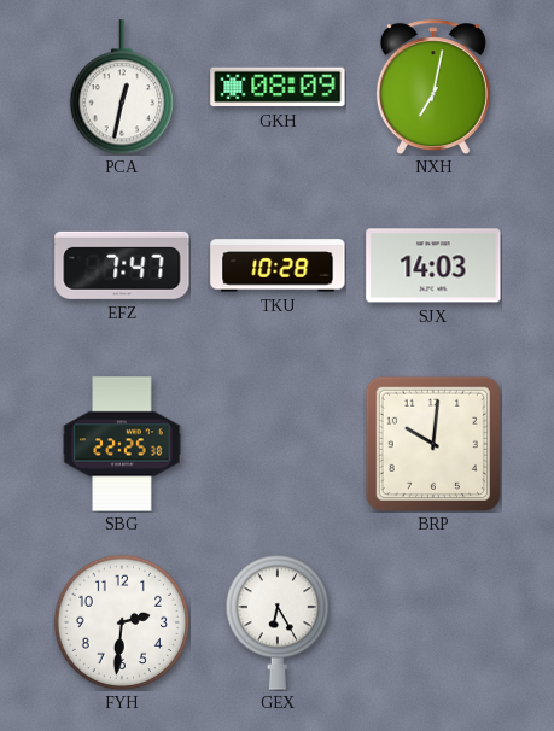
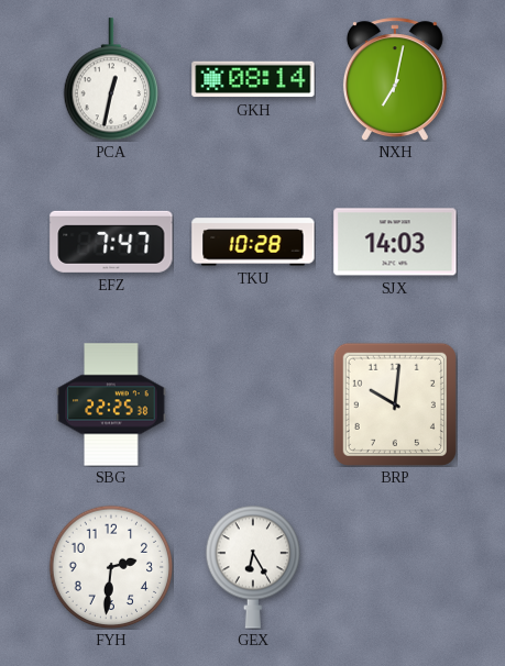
GKH: 08:09 -> 08:14 (253, 79)
